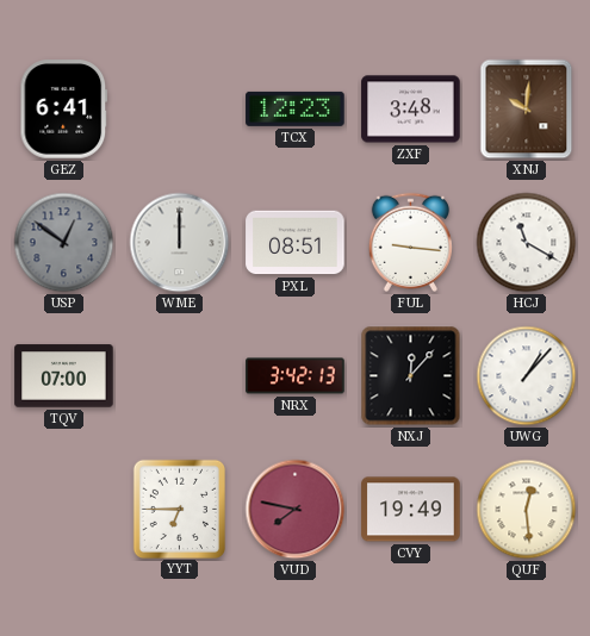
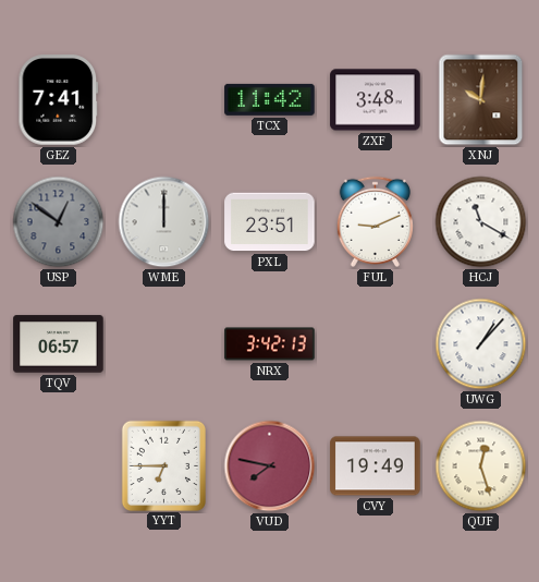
GEZ: 6:41 -> 7:41 (59, 100)
TCX: 12:23 -> 11:42 (270, 99)
PXL: 08:51 -> 23:51 (270, 222)
FUL: 9:16 -> 9:11 (375, 221)
TQV: 07:00 -> 06:57 (59, 344)
NXJ: 12:07 -> none (411, 376)
QUF: 12:29 -> 12:27 (481, 466)
